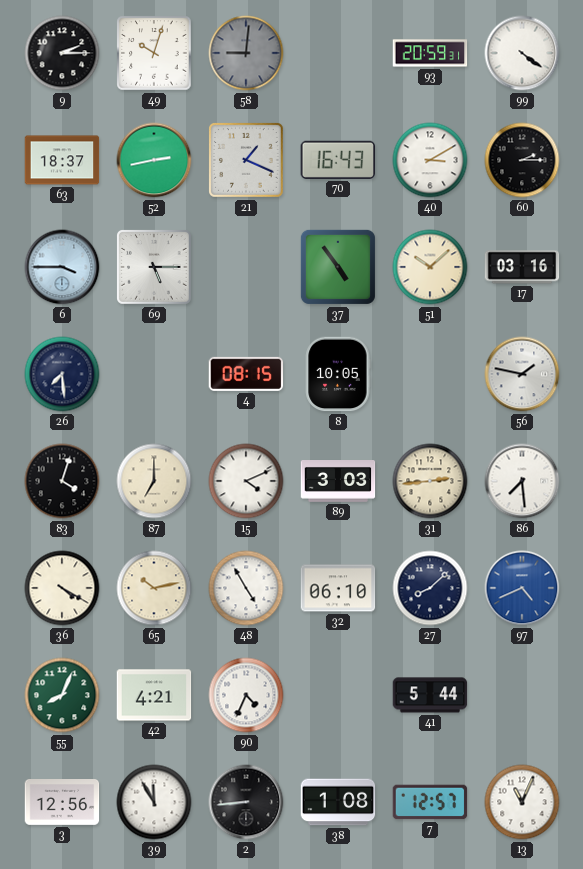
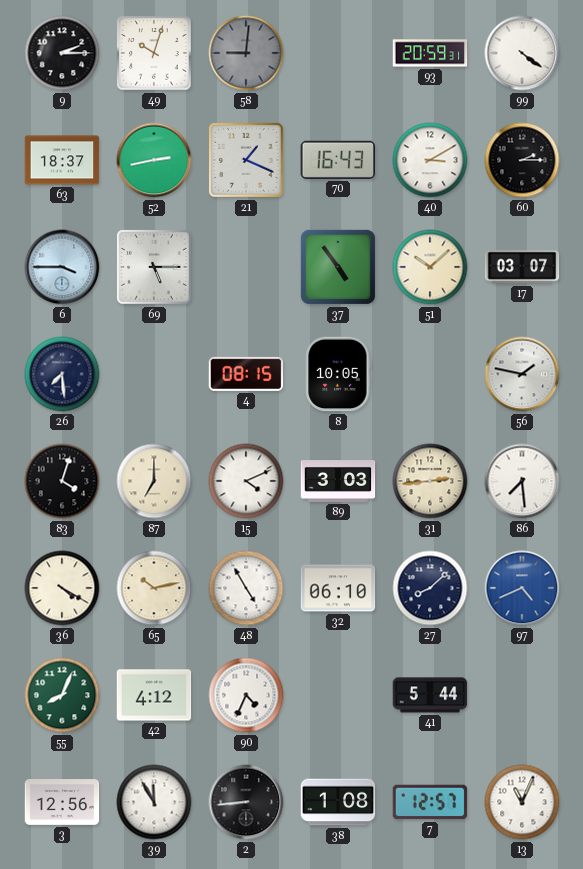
17: 03:16 -> 03:07 (522, 267)
42: 4:21 -> 4:12 (154, 695)
